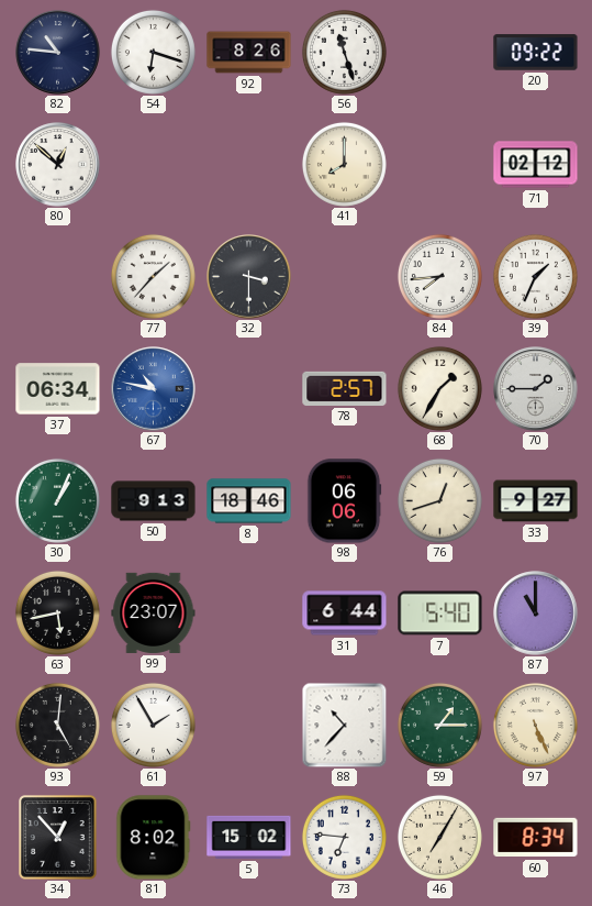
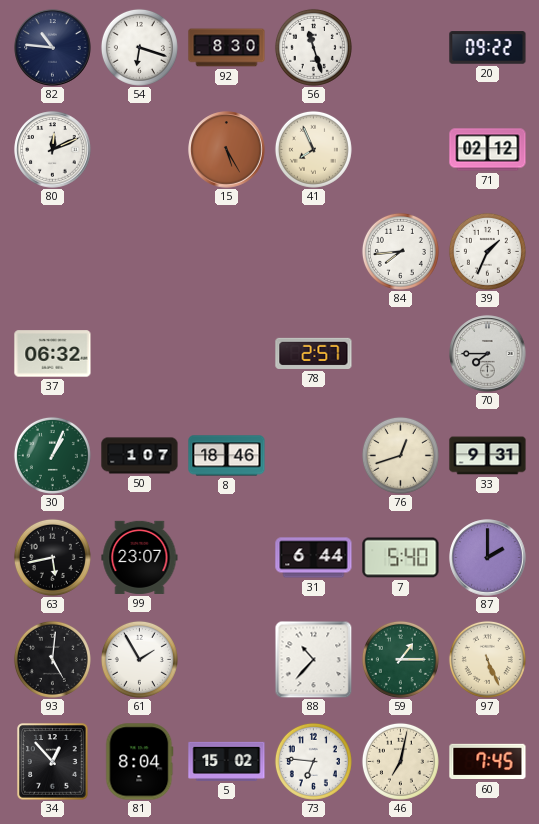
92: 8:26 -> 8:30 (227, 48)
80: 12:52 -> 12:11 (53, 150)
15: none -> 5:25 (227, 150)
41: 8:00 -> 7:56 (313, 149)
77: 1:37 -> none (153, 276)
32: 3:30 -> none (249, 277)
37: 06:34 -> 06:32 (53, 354)
67: 10:47 -> none (154, 389)
68: 1:35 -> none (439, 388)
70: 1:45 -> 7:45 (488, 354)
50: 9:13 -> 1:07 (140, 456)
98: 06:06 -> none (344, 501)
33: 9:27 -> 9:31 (488, 456)
87: 11:00 -> 2:00 (488, 558)
81: 8:02 -> 8:04 (140, 762)
46: 7:05 -> 7:02 (400, 761)
60: 8:34 -> 7:45 (488, 762)
